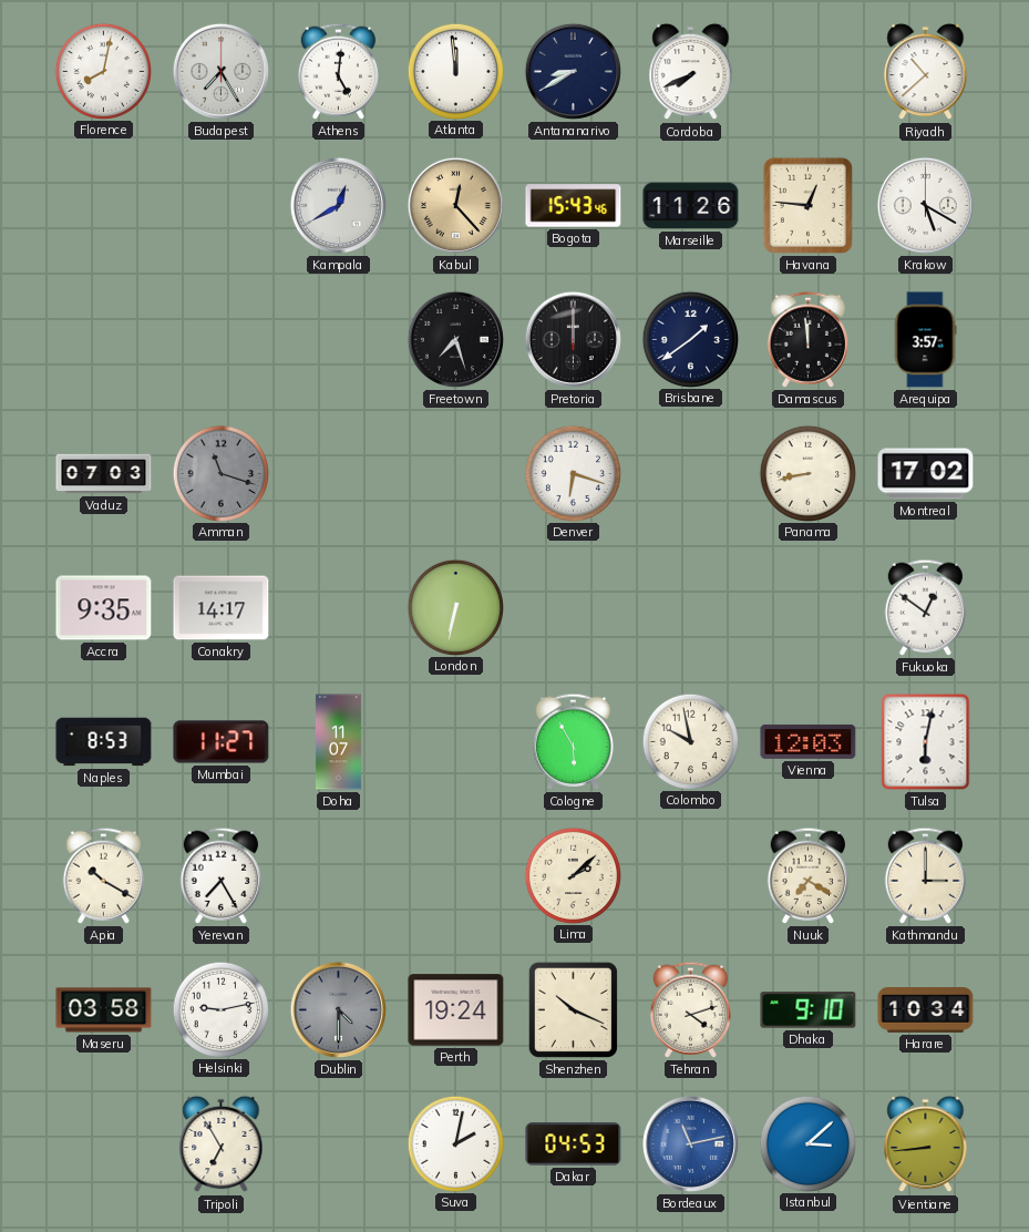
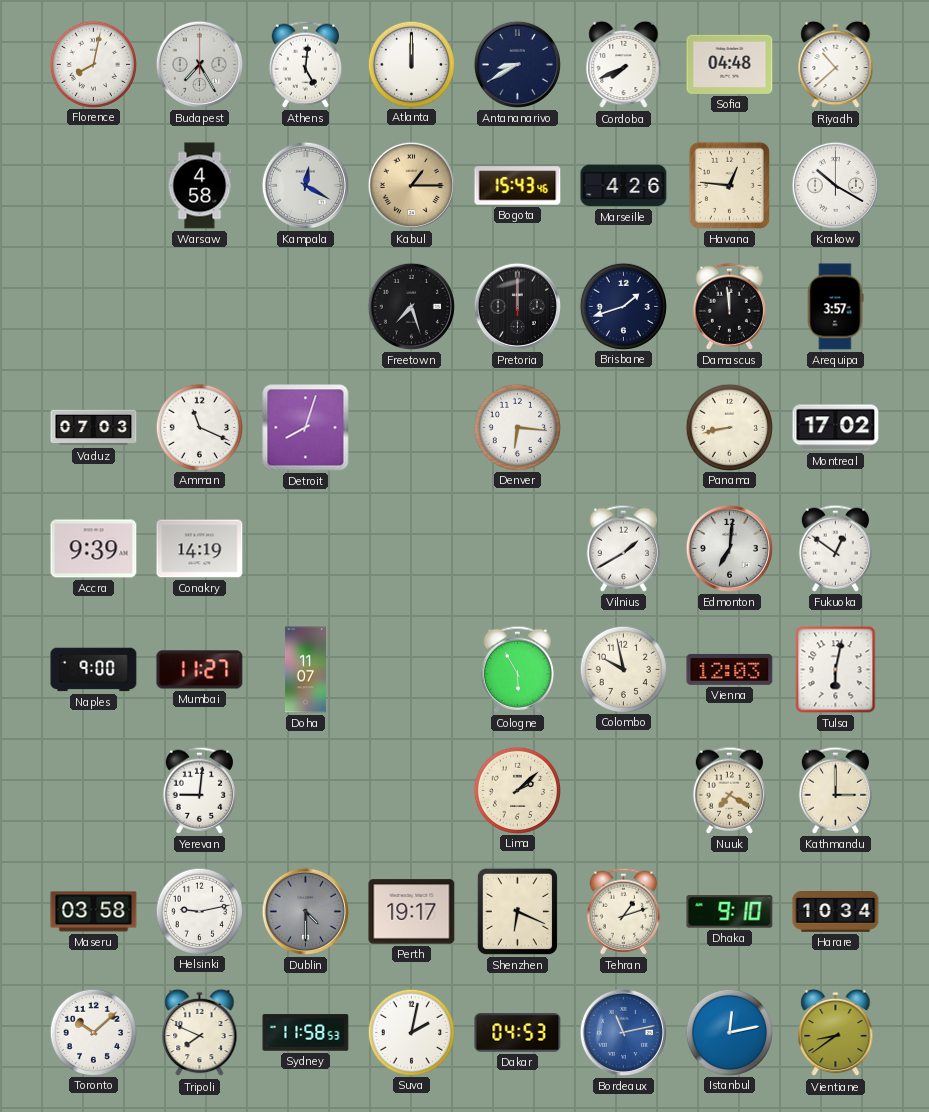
Atlanta: 11:59 -> 12:00 (411, 64)
Sofia: none -> 04:48 (730, 64)
Warsaw: none -> 4:58 (200, 186)
Kampala: 12:40 -> 12:20 (305, 185)
Kabul: 12:23 -> 1:15 (411, 185)
Marseille: 11:26 -> 4:26 (624, 186)
Krakow: 5:20 -> 10:20 (835, 185)
Brisbane: 1:39 -> 1:42 (623, 306)
Amman: 11:18 -> 11:19 (199, 427)
Amman dial: grey -> white (199, 427)
Detroit: none -> 8:03 (306, 428)
Denver: 6:18 -> 6:16 (517, 427)
Accra: 9:35 -> 9:39 (94, 549)
Conakry: 14:17 -> 14:19 (200, 549)
London: 6:32 -> none (455, 607)
Vilnius: none -> 1:40 (623, 548)
Edmonton: none -> 7:01 (729, 548)
Naples: 8:53 -> 9:00 (94, 670)
Apia: 10:20 -> none (103, 875)
Yerevan: 7:25 -> 9:01 (199, 790)
Perth: 19:24 -> 19:17 (412, 912)
Shenzhen: 10:19 -> 6:19 (517, 911)
Tehran: 4:12 -> 1:12 (623, 911)
Toronto: none -> 10:08 (93, 1032)
Tripoli: 6:55 -> 7:49 (200, 1033)
Sydney: none -> 11:58 (306, 1033)
Istanbul: 3:08 -> 12:13 (729, 1032)
Vientiane: 8:44 -> 8:39 (836, 1033)
